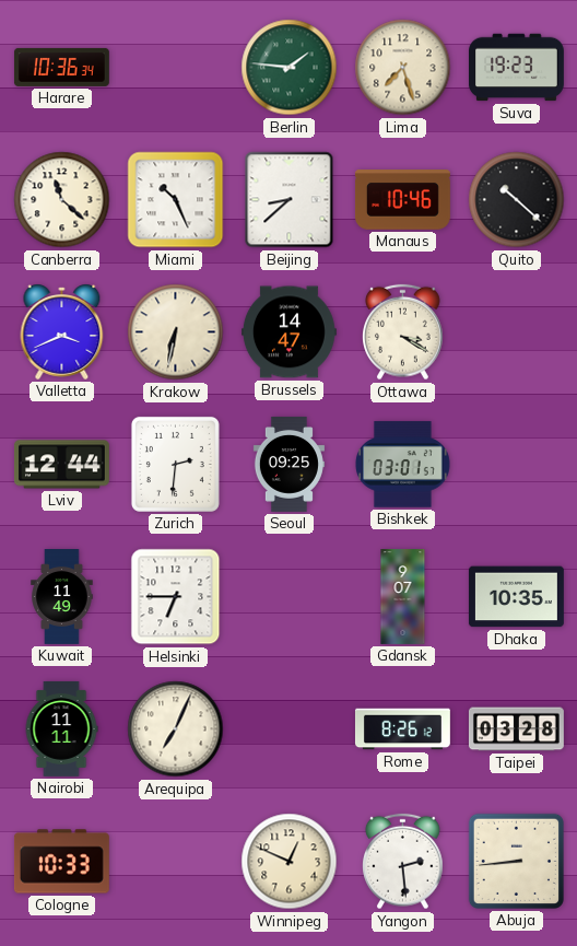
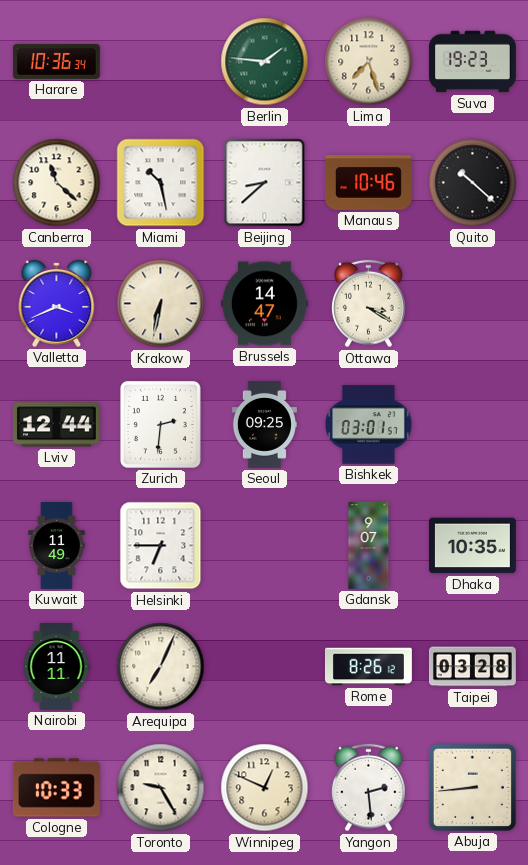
Miami: 10:26 -> 10:28 (161, 183)
Toronto: none -> 9:25 (161, 788)
